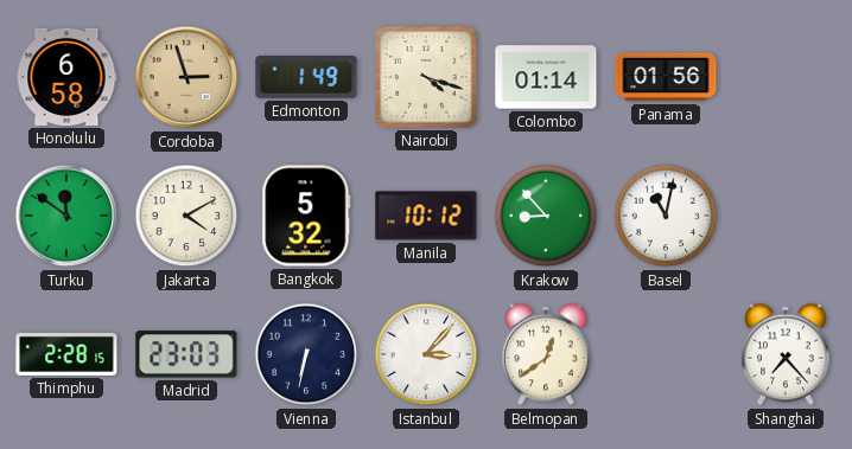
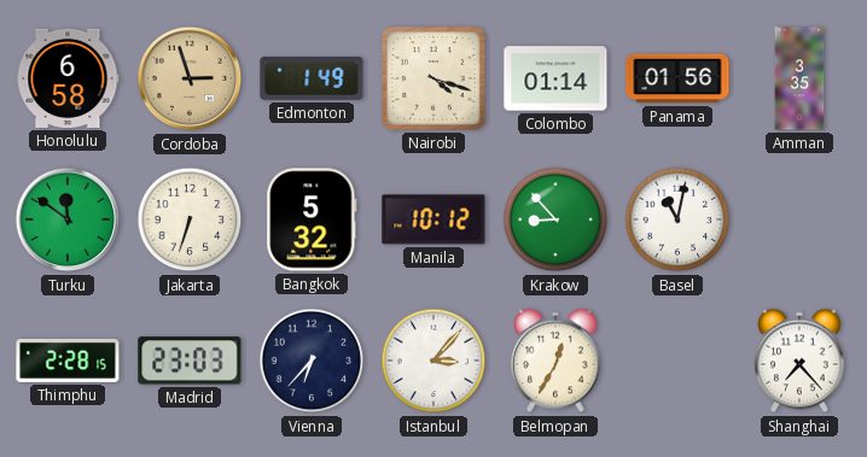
Amman: none -> 3:35 (799, 78)
Jakarta: 4:10 -> 6:33 (190, 219)
Vienna: 6:32 -> 6:37 (312, 361)
Belmopan: 12:39 -> 12:35 (555, 361)
